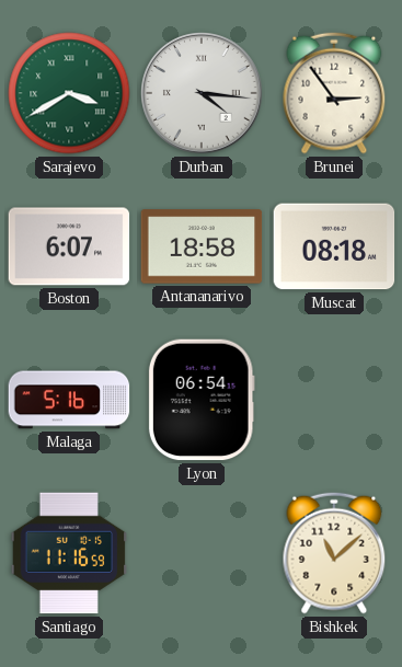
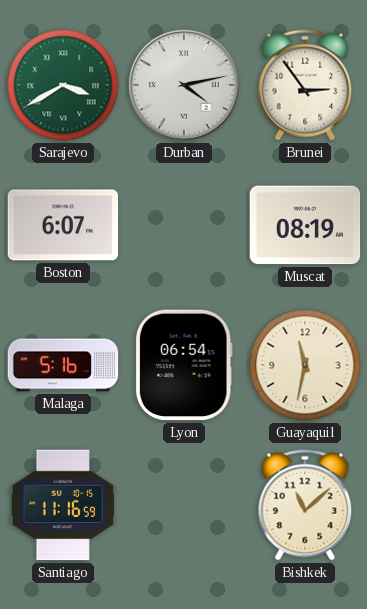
Durban: 4:16 -> 4:13 (185, 86)
Antananarivo: 18:58 -> none (202, 246)
Muscat: 08:18 -> 08:19 (305, 225)
Guayaquil: none -> 11:32 (305, 365)
